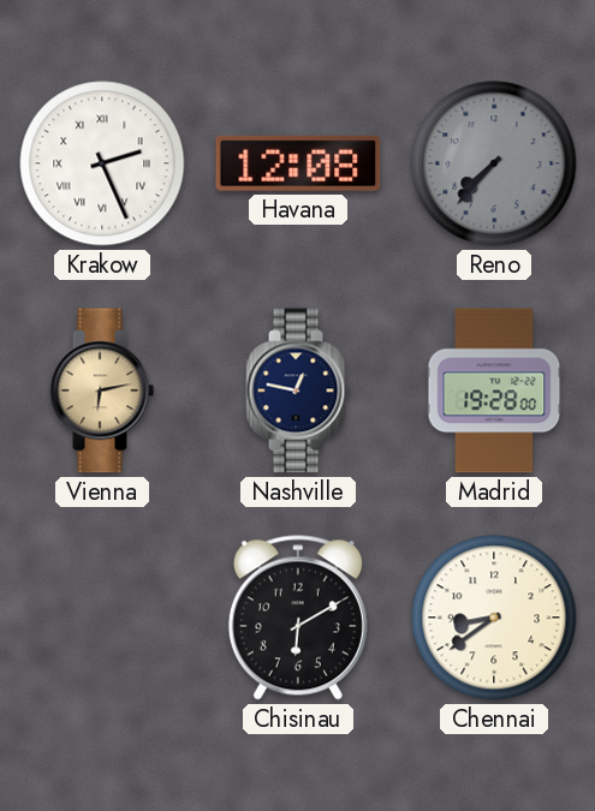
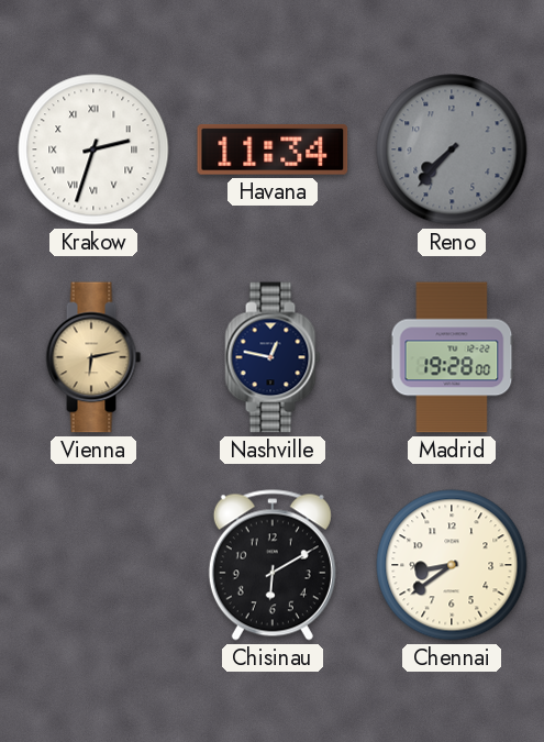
Krakow: 2:26 -> 2:33 (93, 149)
Havana: 12:08 -> 11:34 (273, 149)
